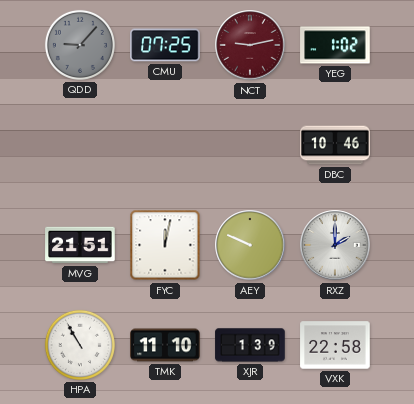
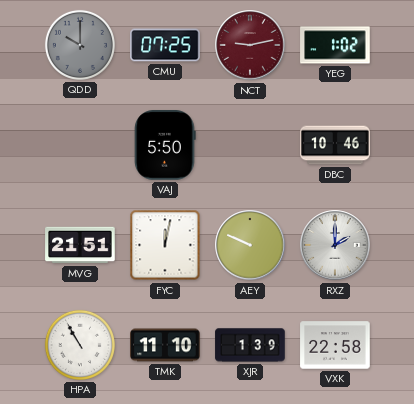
QDD: 9:07 -> 10:00 (80, 45)
VAJ: none -> 5:50 (165, 145)
